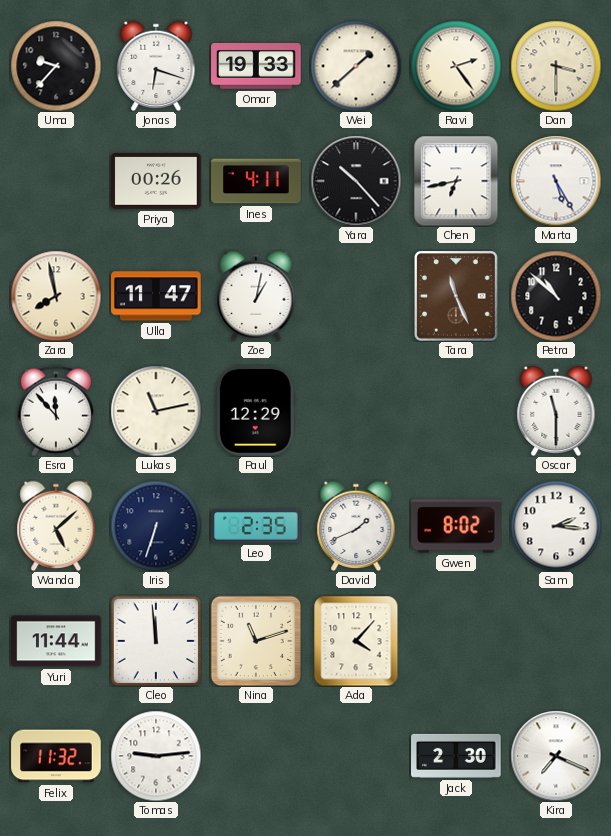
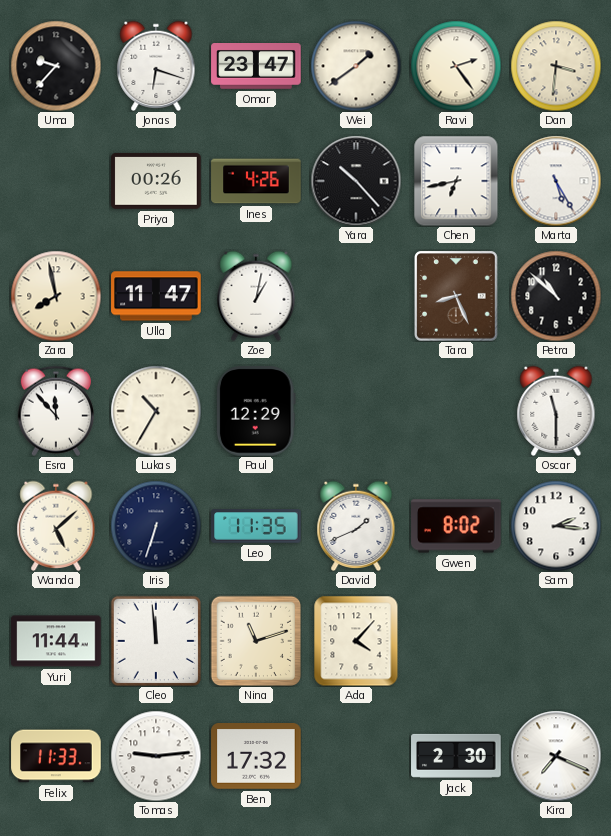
Omar: 19:33 -> 23:47 (256, 67)
Wei: 1:38 -> 1:39 (356, 66)
Dan: 3:30 -> 3:31 (556, 66)
Ines: 4:11 -> 4:26 (256, 181)
Tara: 11:26 -> 8:26 (457, 296)
Lukas: 11:13 -> 10:35 (156, 411)
Leo: 2:35 -> 11:35 (256, 526)
Felix: 11:32 -> 11:33 (56, 756)
Ben: none -> 17:32 (256, 757)
